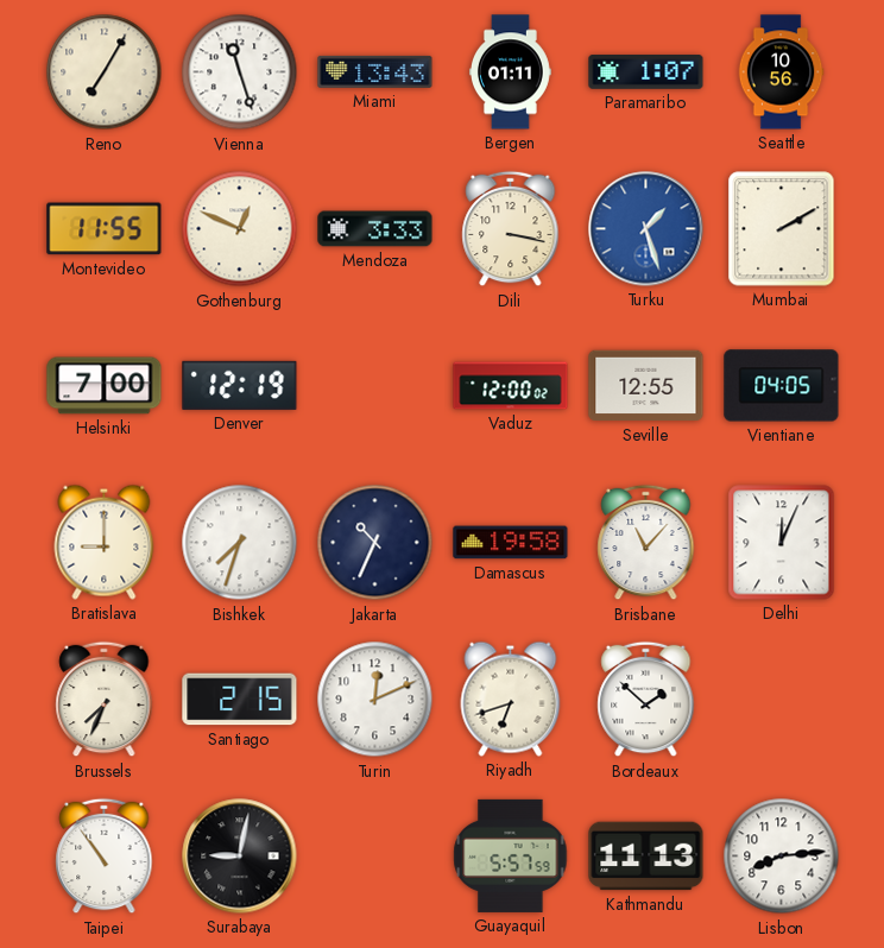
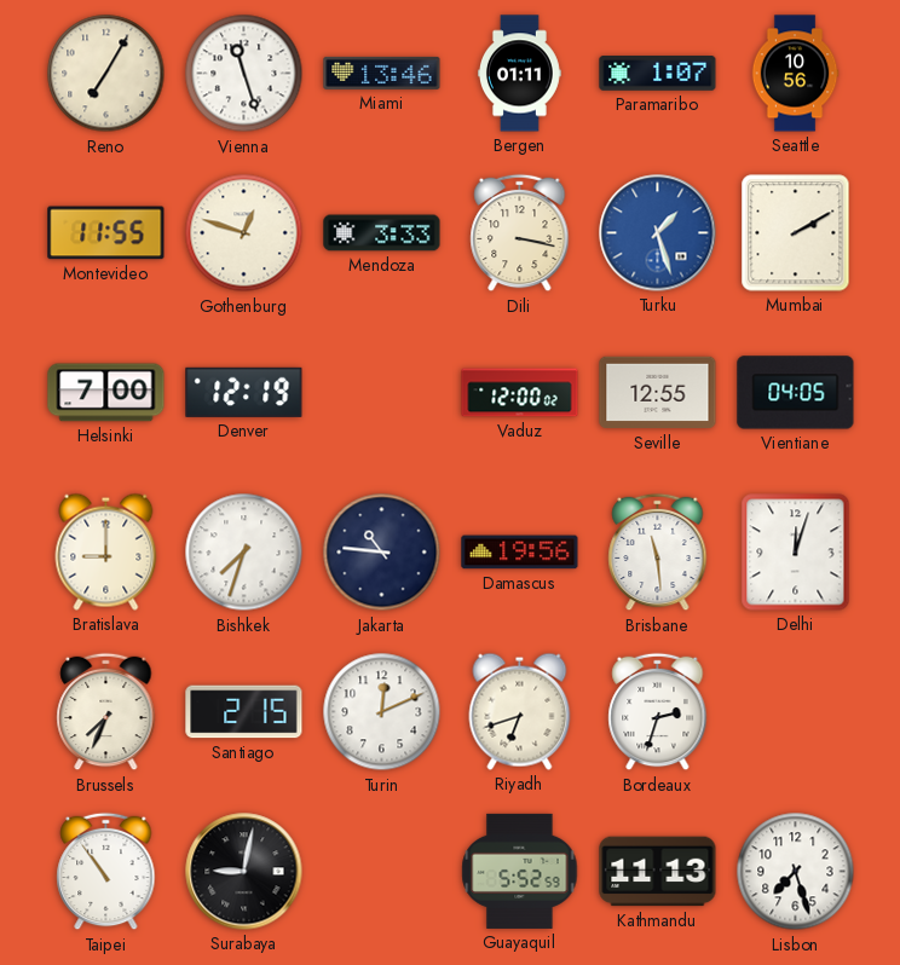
Miami: 13:43 -> 13:46 (382, 73)
Gothenburg: 12:49 -> 12:48 (244, 233)
Jakarta: 10:34 -> 10:46 (382, 553)
Damascus: 19:58 -> 19:56 (520, 553)
Brisbane: 11:07 -> 11:29 (658, 553)
Delhi: 12:04 -> 12:03 (796, 553)
Bordeaux: 1:52 -> 2:33 (658, 712)
Guayaquil: 5:57 -> 5:52 (520, 871)
Lisbon: 8:14 -> 7:27 (796, 872)
